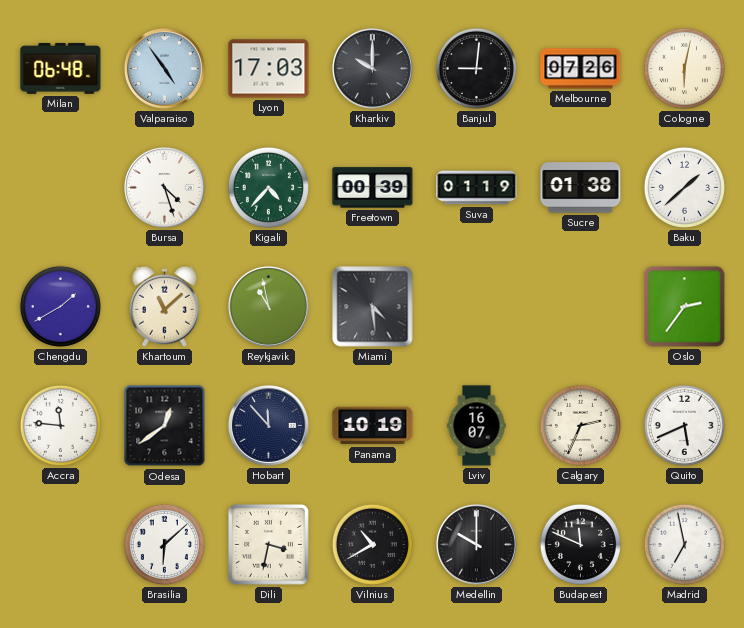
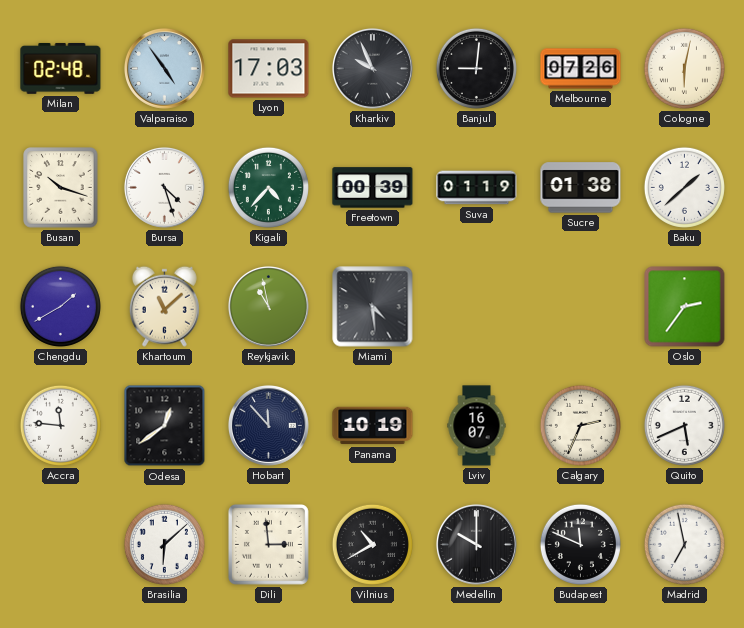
Milan: 06:48 -> 02:48 (61, 68)
Kharkiv: 10:00 -> 9:56 (372, 68)
Busan: none -> 10:18 (61, 188)
Dili: 3:32 -> 2:59 (268, 544)
